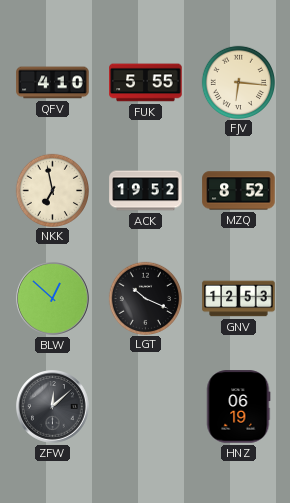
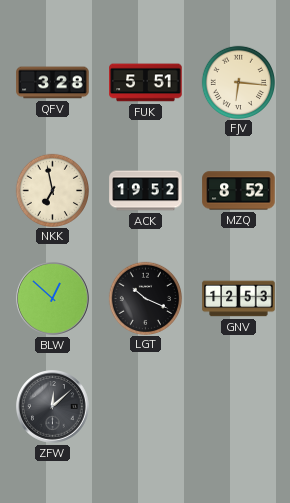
QFV: 4:10 -> 3:28 (53, 83)
FUK: 5:55 -> 5:51 (146, 83)
HNZ: 06:19 -> none (238, 407)
